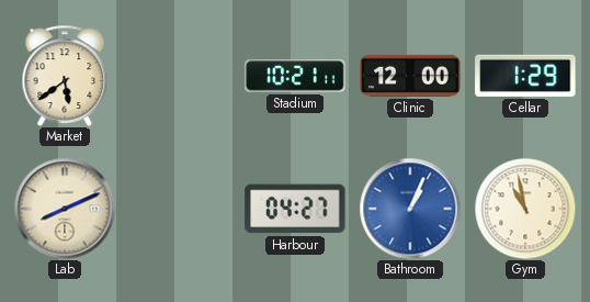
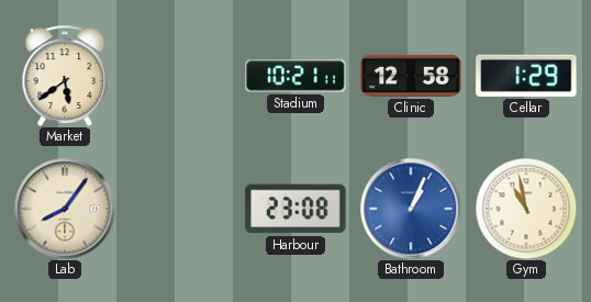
Clinic: 12:00 -> 12:58 (411, 76)
Lab: 8:11 -> 8:06 (65, 209)
Harbour: 04:27 -> 23:08 (295, 209)
